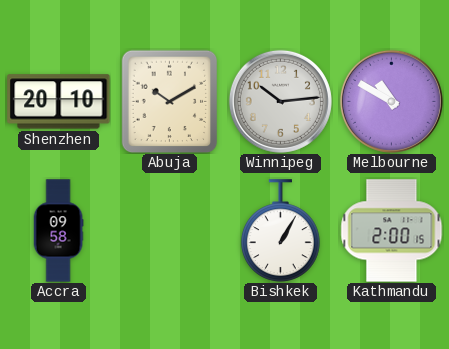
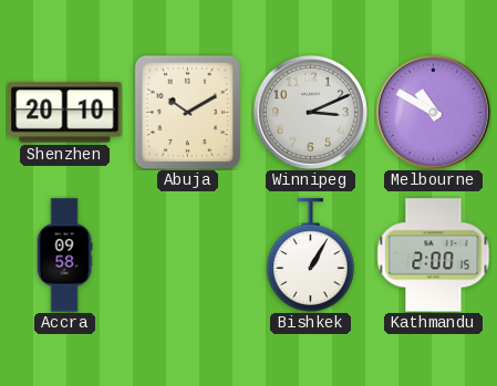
Winnipeg: 10:14 -> 3:11 (310, 112)
